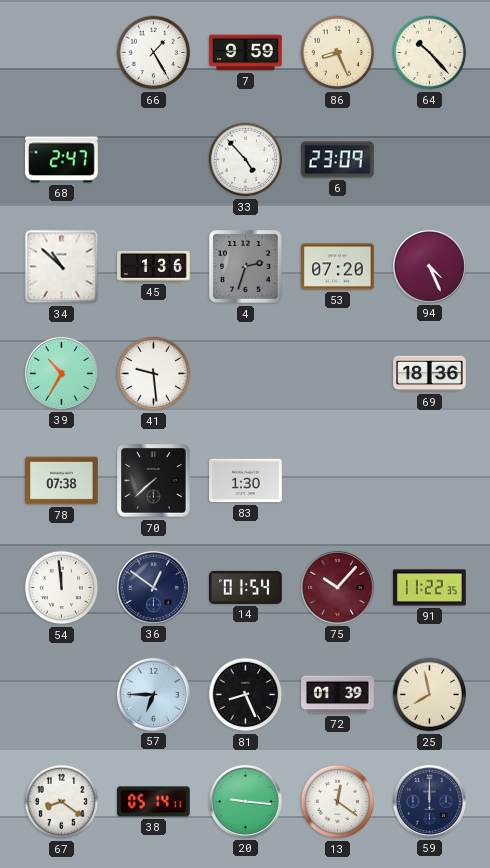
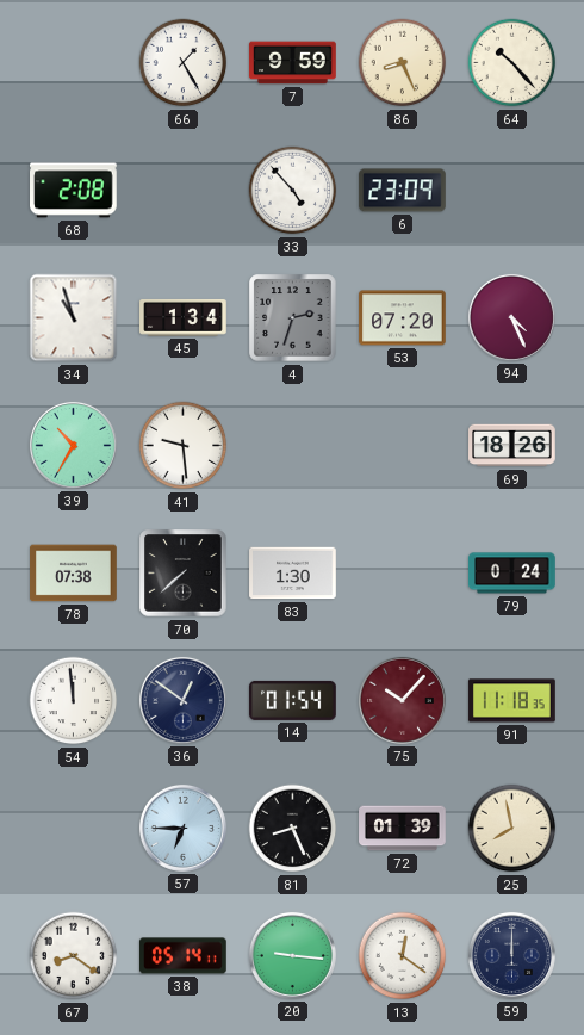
68: 2:47 -> 2:08 (74, 191)
34: 10:52 -> 10:57 (74, 318)
45: 1:36 -> 1:34 (184, 318)
69: 18:36 -> 18:26 (512, 446)
79: none -> 0:24 (512, 574)
91: 11:22 -> 11:18 (512, 701)
